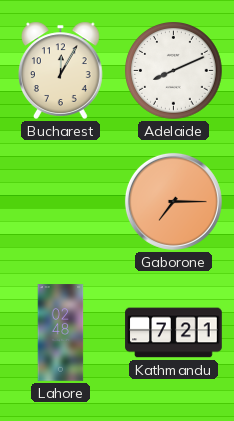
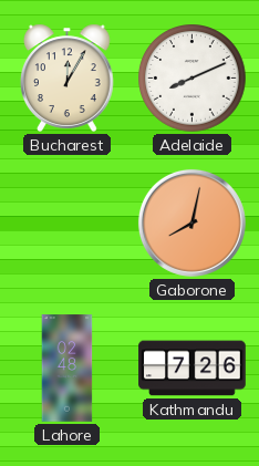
Gaborone: 7:15 -> 8:02 (191, 222)
Kathmandu: 7:21 -> 7:26 (193, 369)
